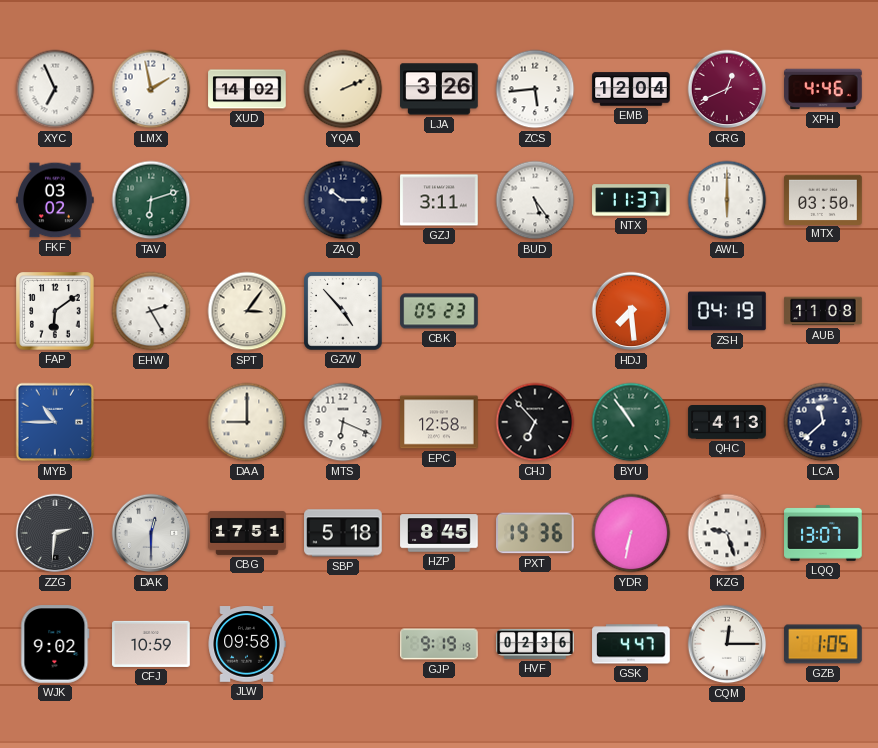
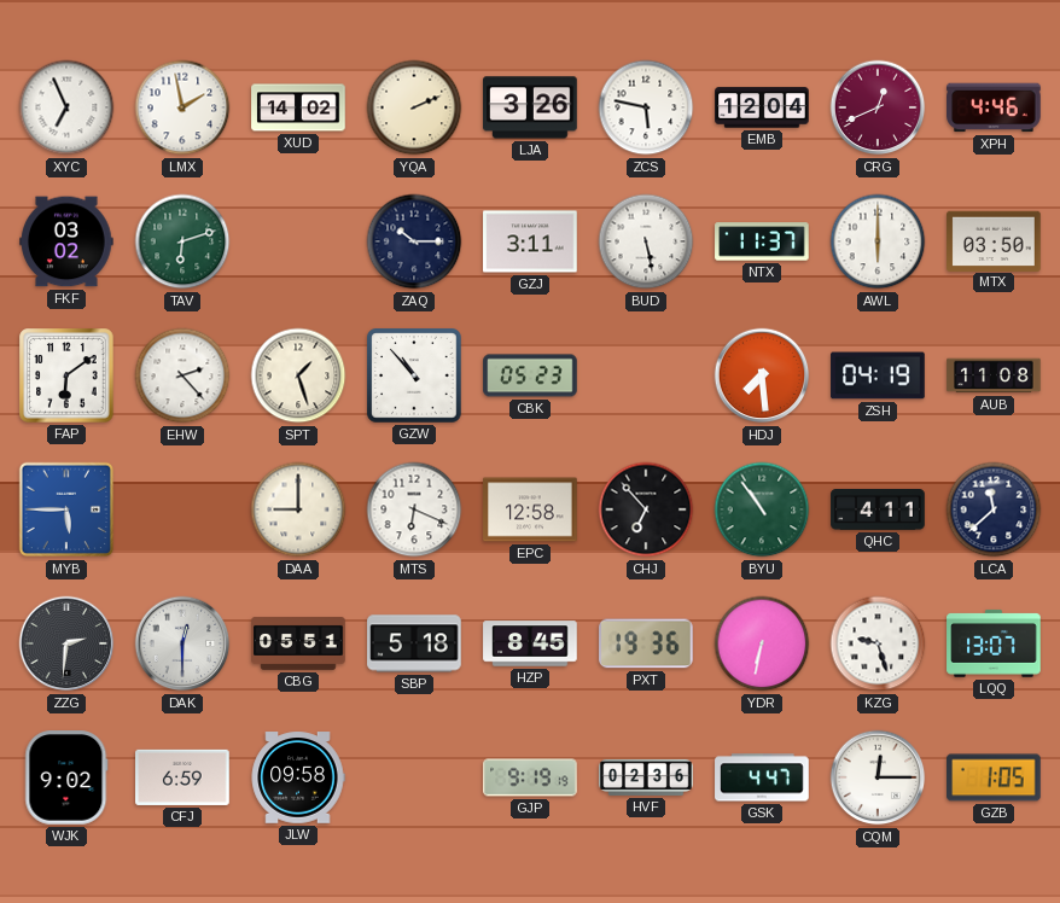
ZCS: 5:44 -> 5:47 (646, 107)
BUD: 5:24 -> 5:28 (646, 241)
EHW: 2:25 -> 2:23 (182, 375)
SPT: 3:06 -> 1:27 (298, 375)
GZW: 4:53 -> 10:53 (414, 375)
MYB: 10:45 -> 5:45 (66, 509)
QHC: 4:13 -> 4:11 (878, 511)
CBG: 17:51 -> 05:51 (298, 643)
CFJ: 10:59 -> 6:59 (182, 777)
